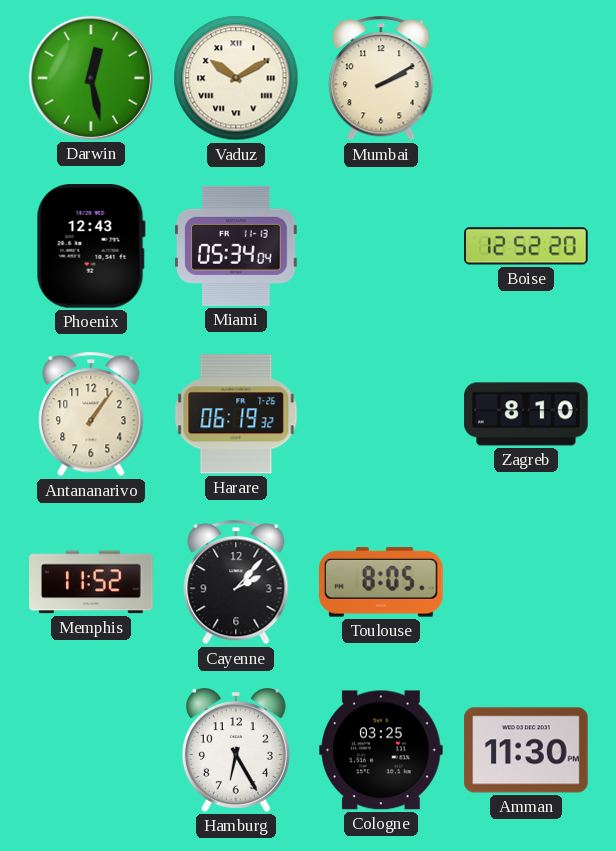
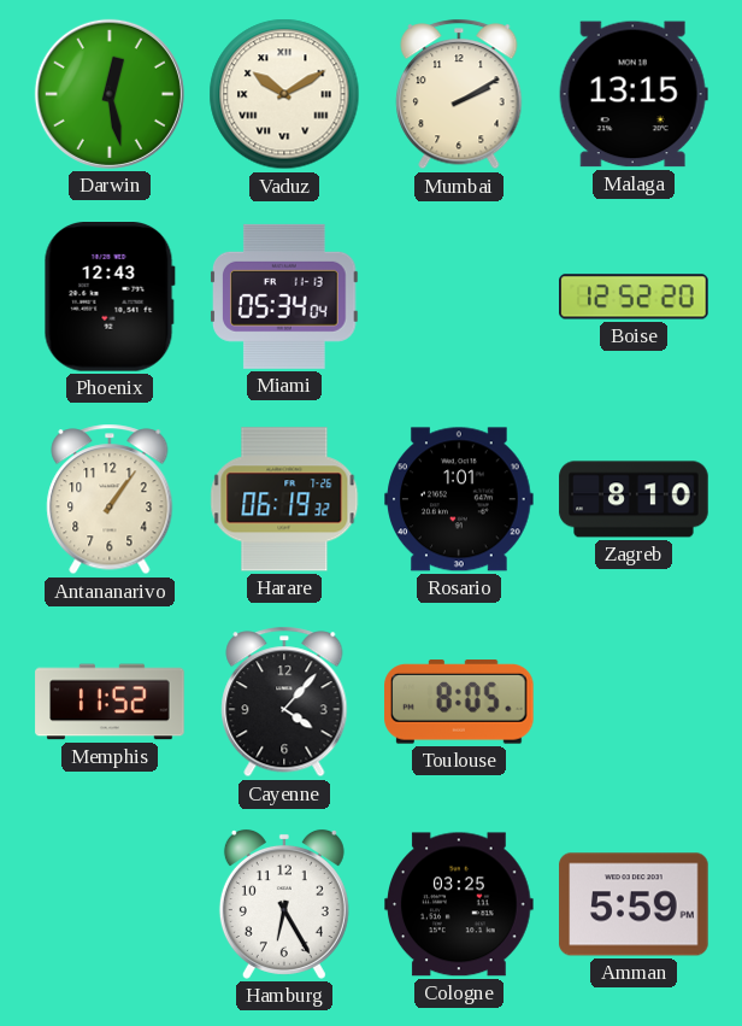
Malaga: none -> 13:15 (634, 94)
Rosario: none -> 1:01 (459, 499)
Cayenne: 2:07 -> 4:07 (284, 702)
Amman: 11:30 -> 5:59 (634, 904)
